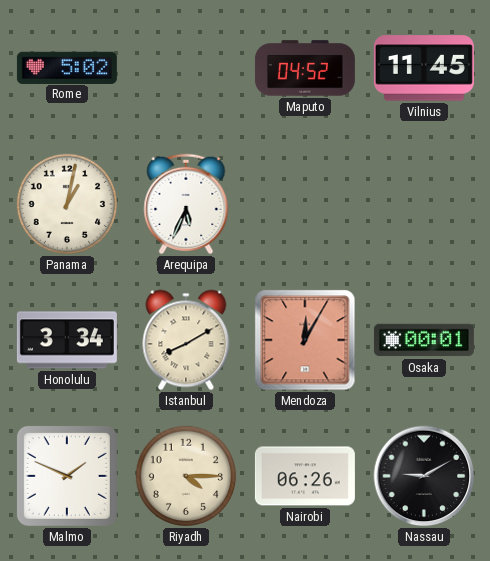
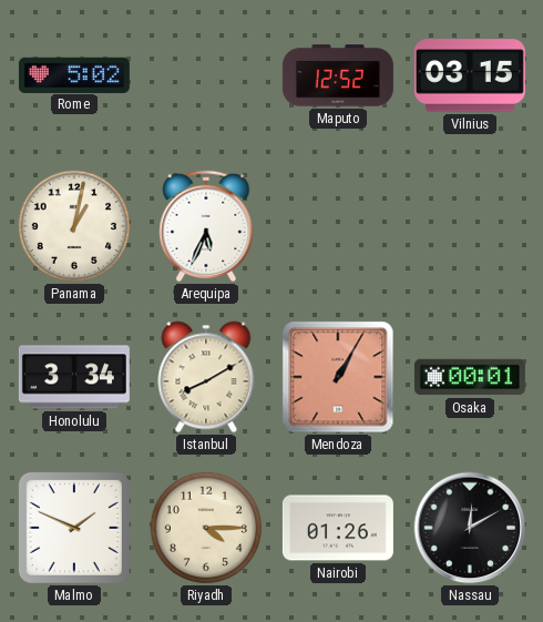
Maputo: 04:52 -> 12:52 (338, 75)
Vilnius: 11:45 -> 03:15 (470, 75)
Mendoza: 12:05 -> 1:05 (338, 377)
Nairobi: 06:26 -> 01:26 (338, 528)
Nassau: 9:10 -> 12:10 (470, 528)
